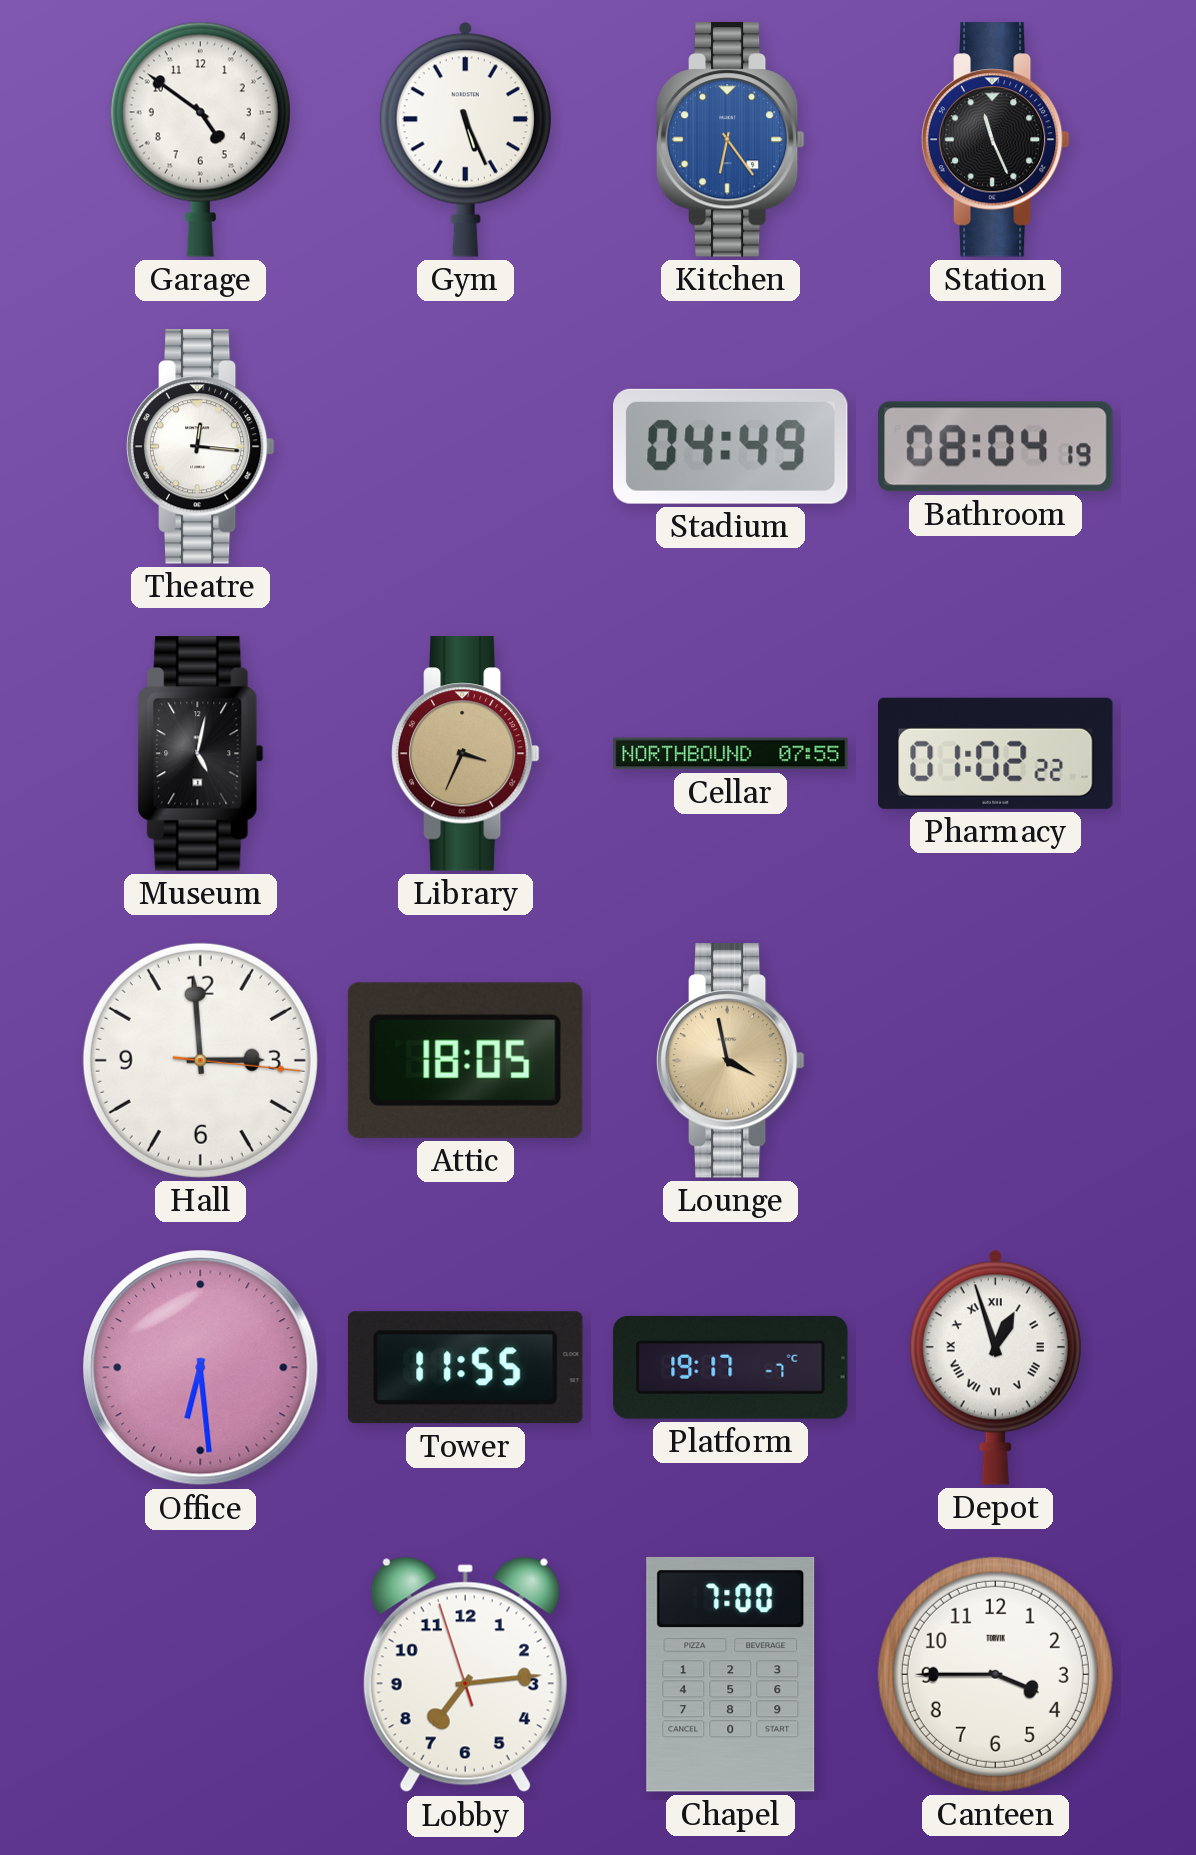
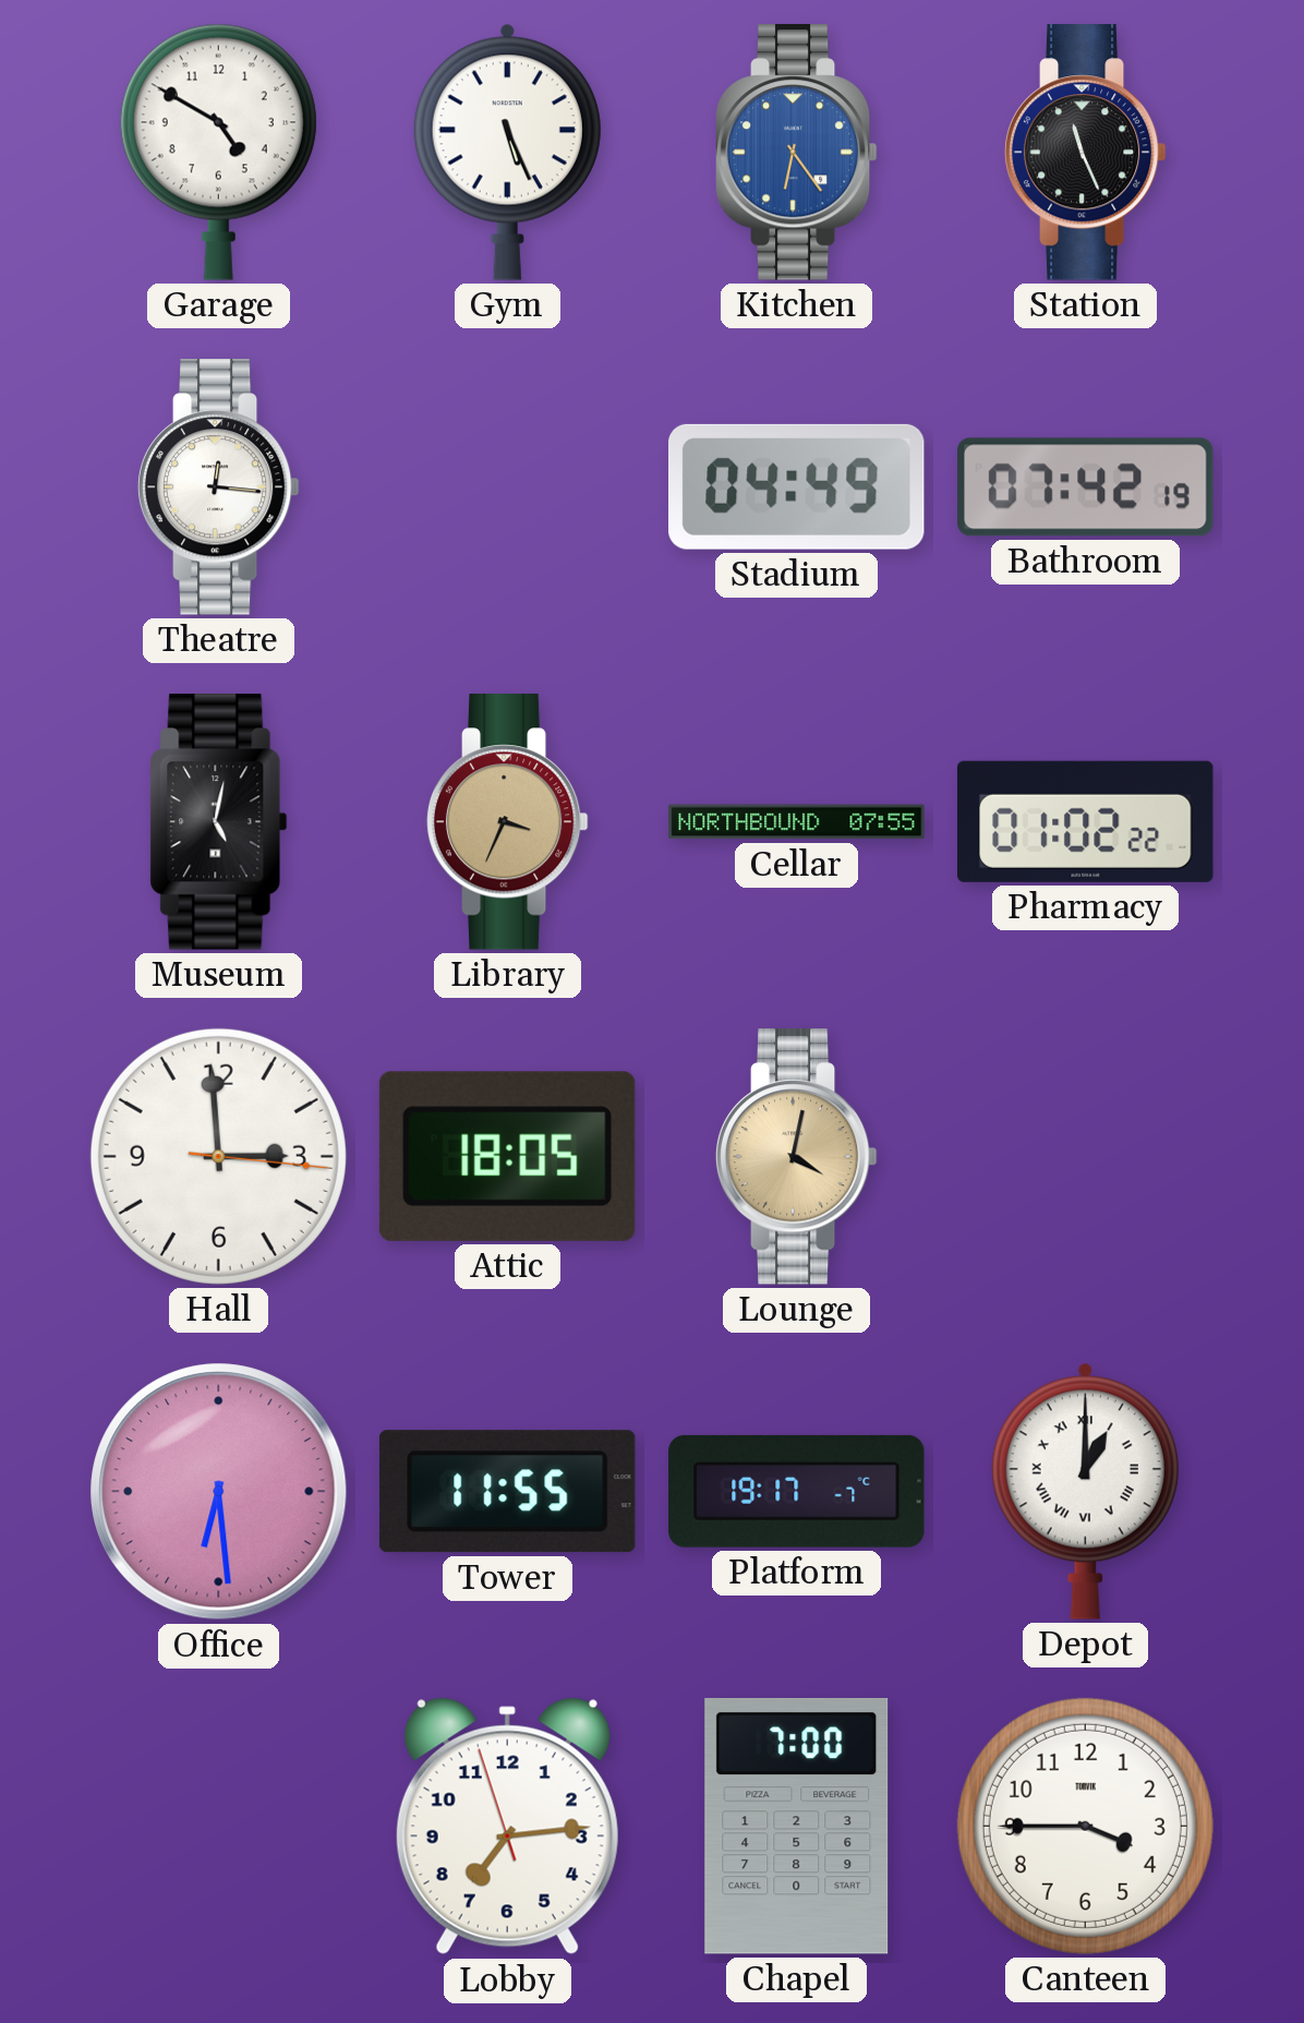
Garage: 4:51 -> 4:50 (218, 152)
Bathroom: 08:04 -> 07:42 (1086, 487)
Lounge: 3:58 -> 4:02 (796, 1157)
Depot: 12:57 -> 1:00 (1085, 1491)
